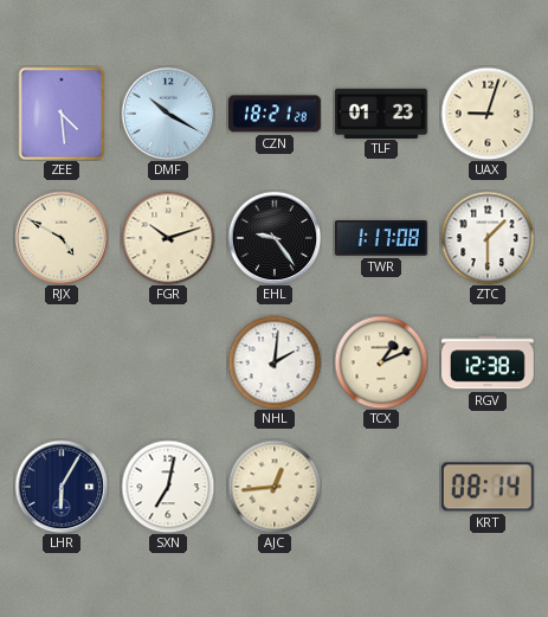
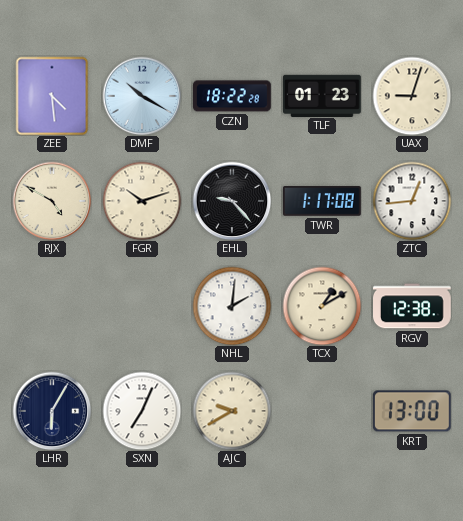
CZN: 18:21 -> 18:22 (233, 96)
EHL: 9:24 -> 9:23 (232, 201)
ZTC: 1:30 -> 12:44 (412, 201)
TCX: 1:11 -> 1:10 (322, 306)
SXN: 7:02 -> 7:04 (142, 411)
AJC: 12:44 -> 9:40 (232, 411)
KRT: 08:14 -> 13:00 (412, 411)
